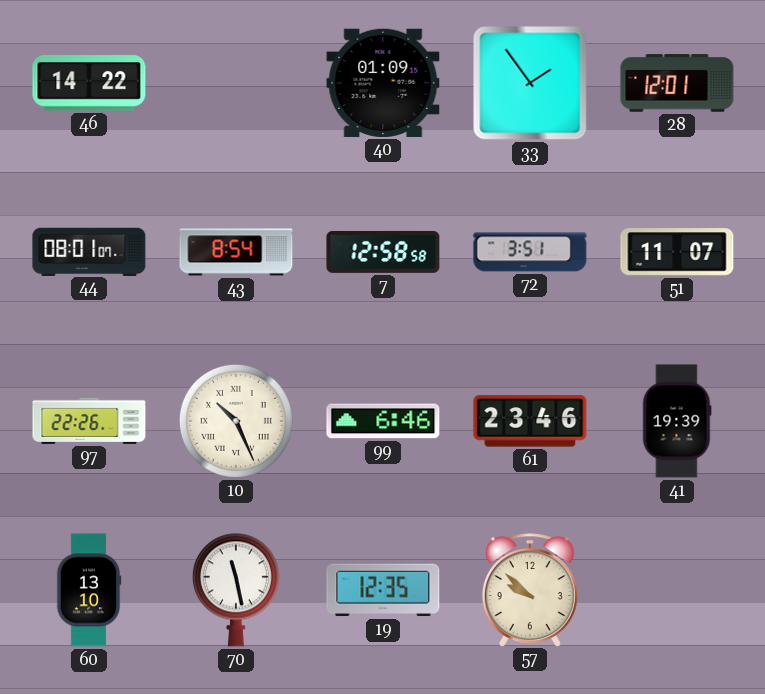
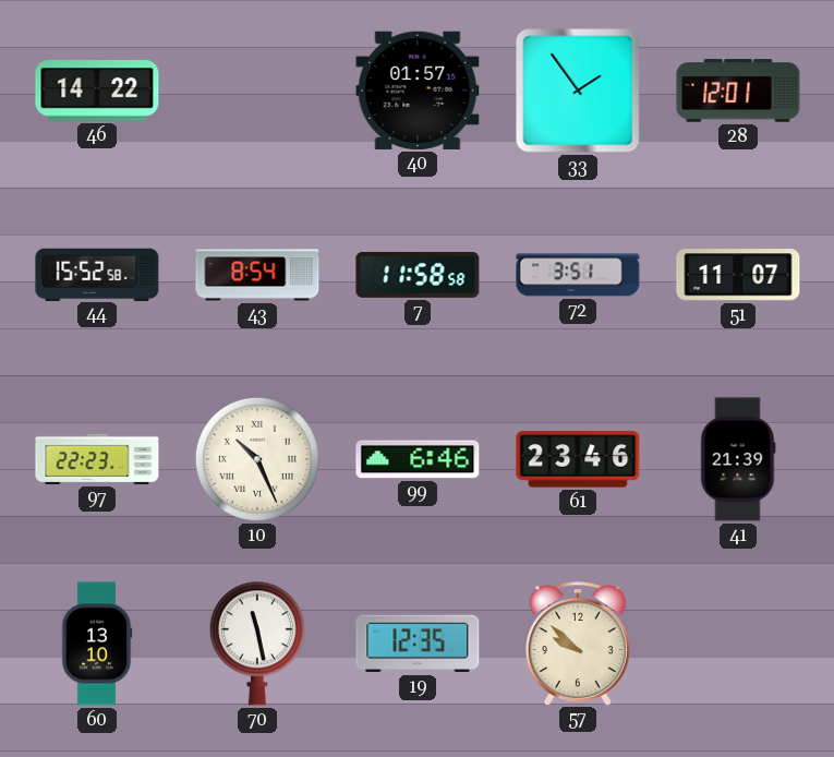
40: 01:09 -> 01:57 (418, 91)
44: 08:01 -> 15:52 (97, 274)
7: 12:58 -> 11:58 (418, 275)
97: 22:26 -> 22:23 (97, 459)
41: 19:39 -> 21:39 (738, 459)
